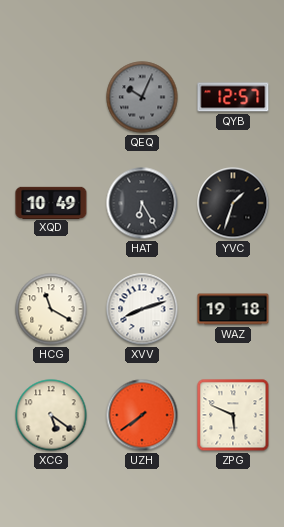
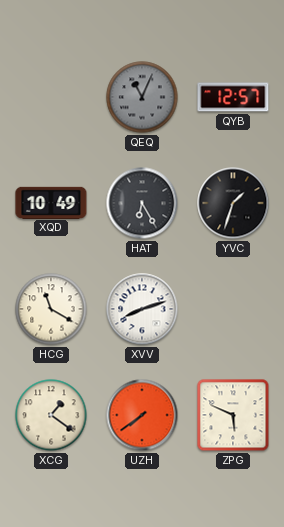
QEQ: 10:04 -> 11:04 (142, 97)
WAZ: 19:18 -> none (233, 309)
XCG: 5:21 -> 1:21 (51, 415)
